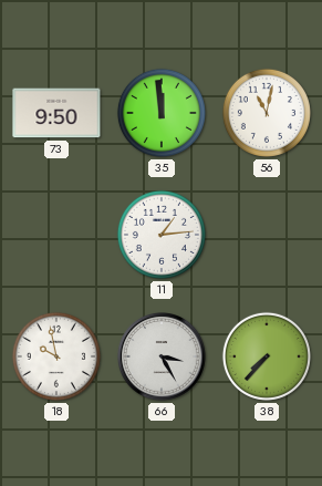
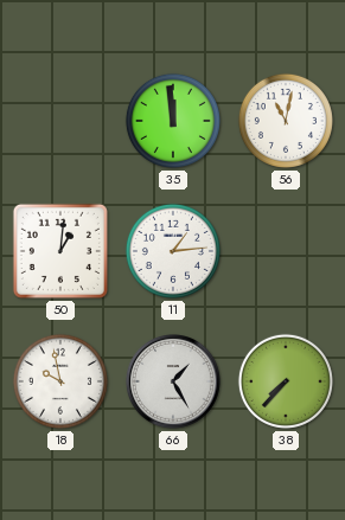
73: 9:50 -> none (56, 113)
50: none -> 1:01 (60, 251)
66: 3:25 -> 1:25 (174, 383)
